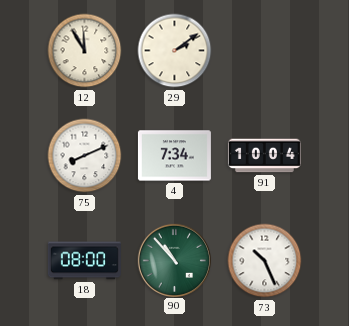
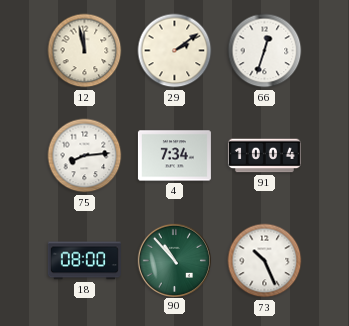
12: 11:55 -> 11:58 (85, 51)
66: none -> 12:33 (265, 51)
75: 8:11 -> 8:14 (85, 156)
